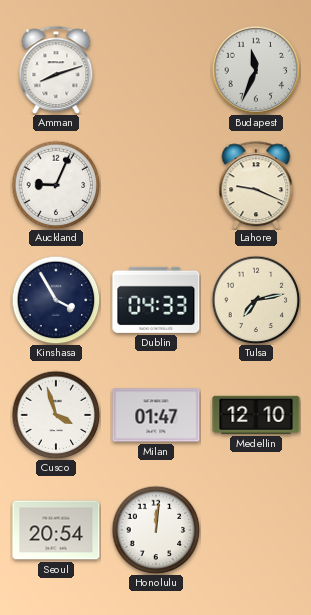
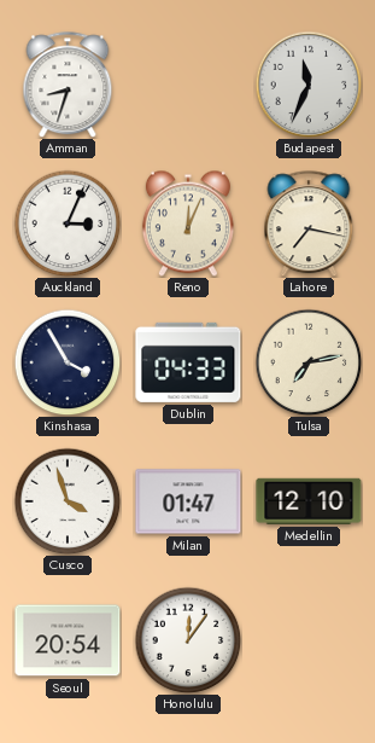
Amman: 8:12 -> 8:33 (68, 85)
Auckland: 9:04 -> 3:04 (68, 224)
Reno: none -> 12:04 (188, 224)
Lahore: 9:19 -> 7:17 (309, 224)
Honolulu: 12:01 -> 12:06 (188, 640)
